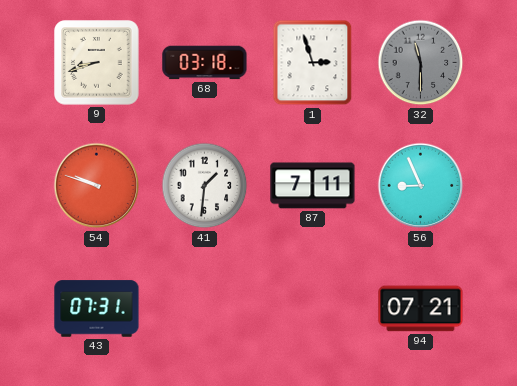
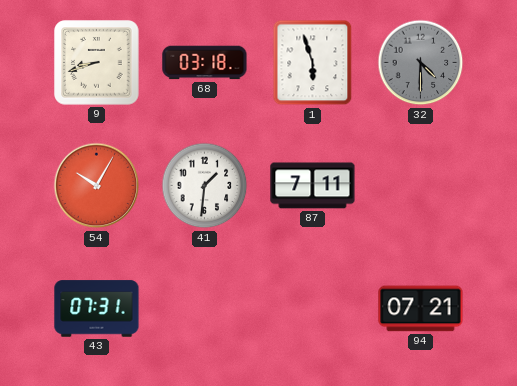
1: 2:57 -> 5:57 (313, 63)
32: 11:30 -> 4:30 (421, 63)
54: 9:48 -> 10:05 (97, 186)
56: 8:56 -> none (421, 186)
